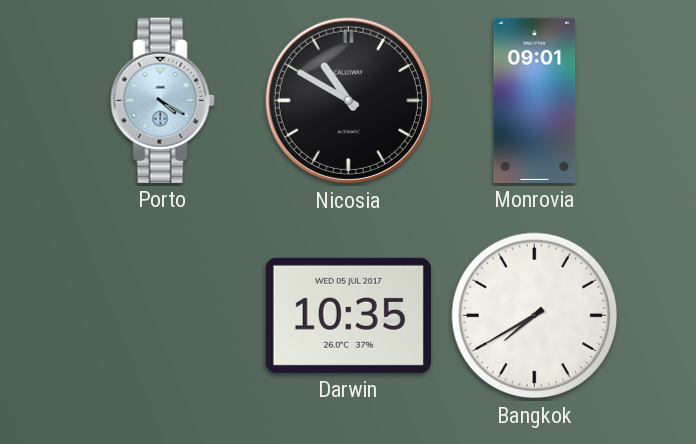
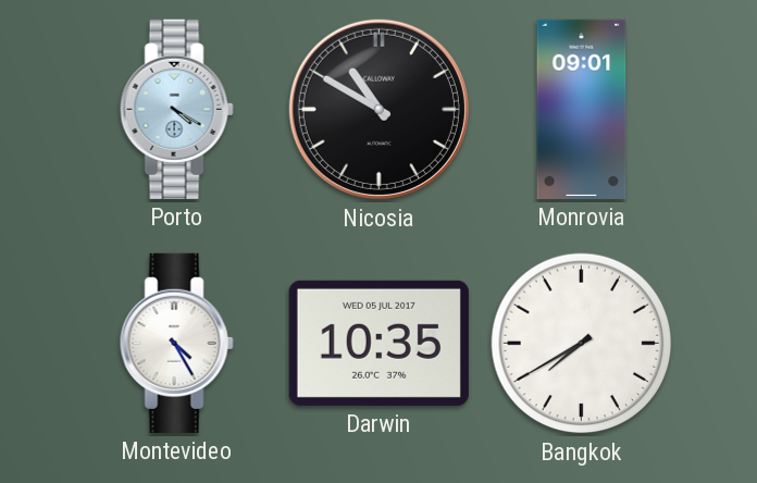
Montevideo: none -> 4:25 (176, 343)
